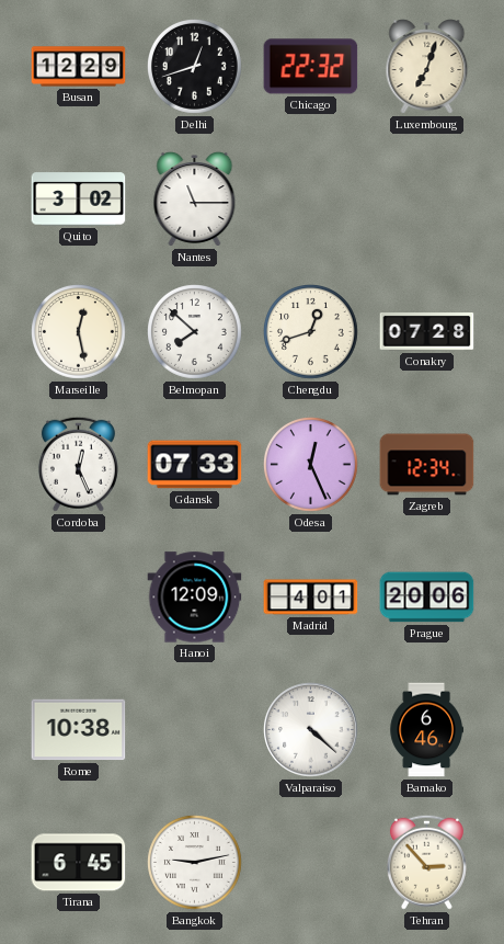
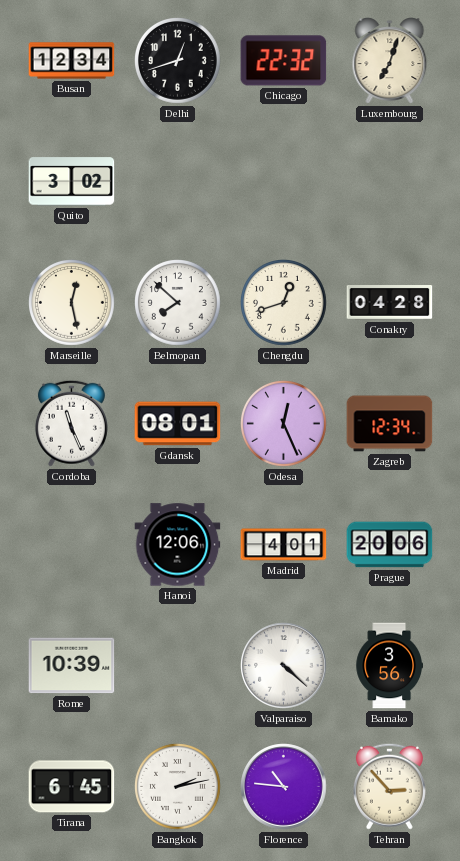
Busan: 12:29 -> 12:34 (72, 61)
Nantes: 11:15 -> none (195, 200)
Conakry: 07:28 -> 04:28 (390, 303)
Cordoba: 12:26 -> 11:26 (71, 423)
Gdansk: 07:33 -> 08:01 (178, 424)
Hanoi: 12:09 -> 12:06 (178, 545)
Rome: 10:38 -> 10:39 (72, 666)
Bamako: 6:46 -> 3:56 (389, 666)
Bangkok: 9:13 -> 2:13 (178, 787)
Florence: none -> 10:46 (284, 787)
